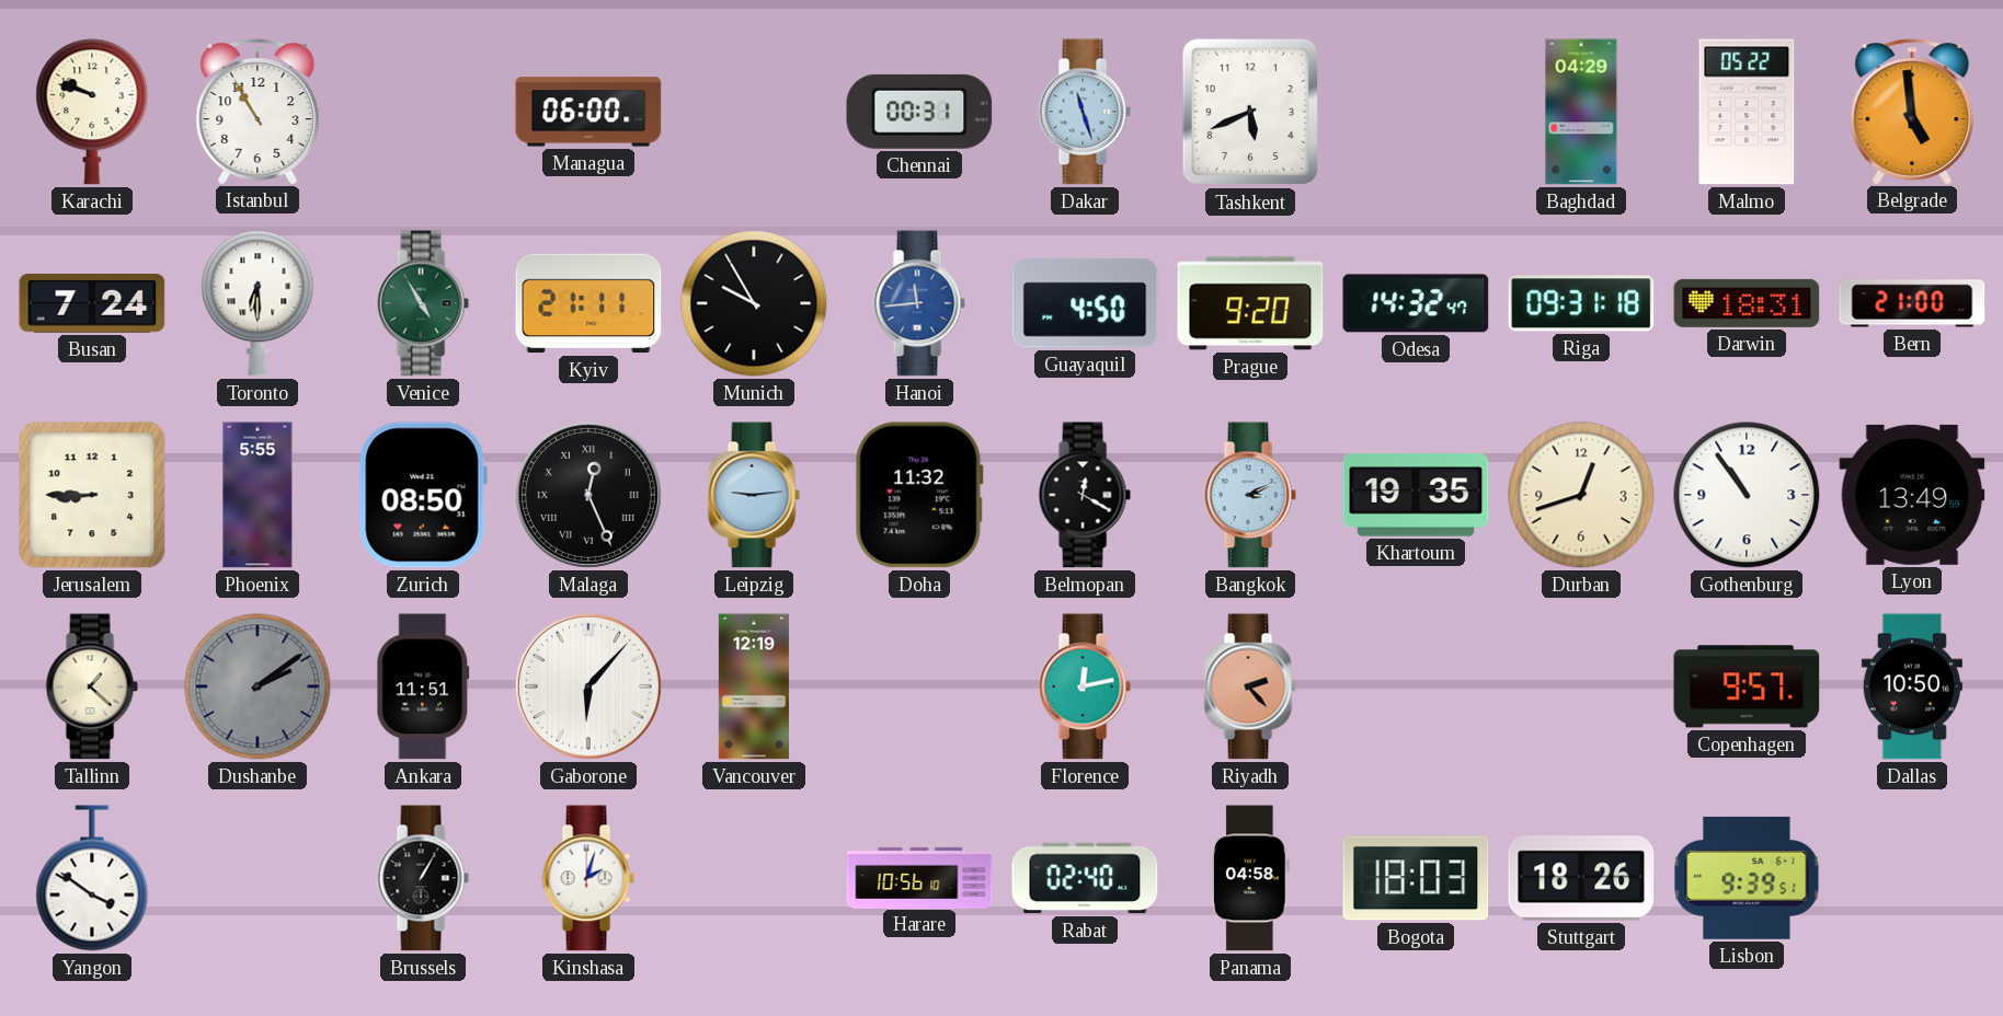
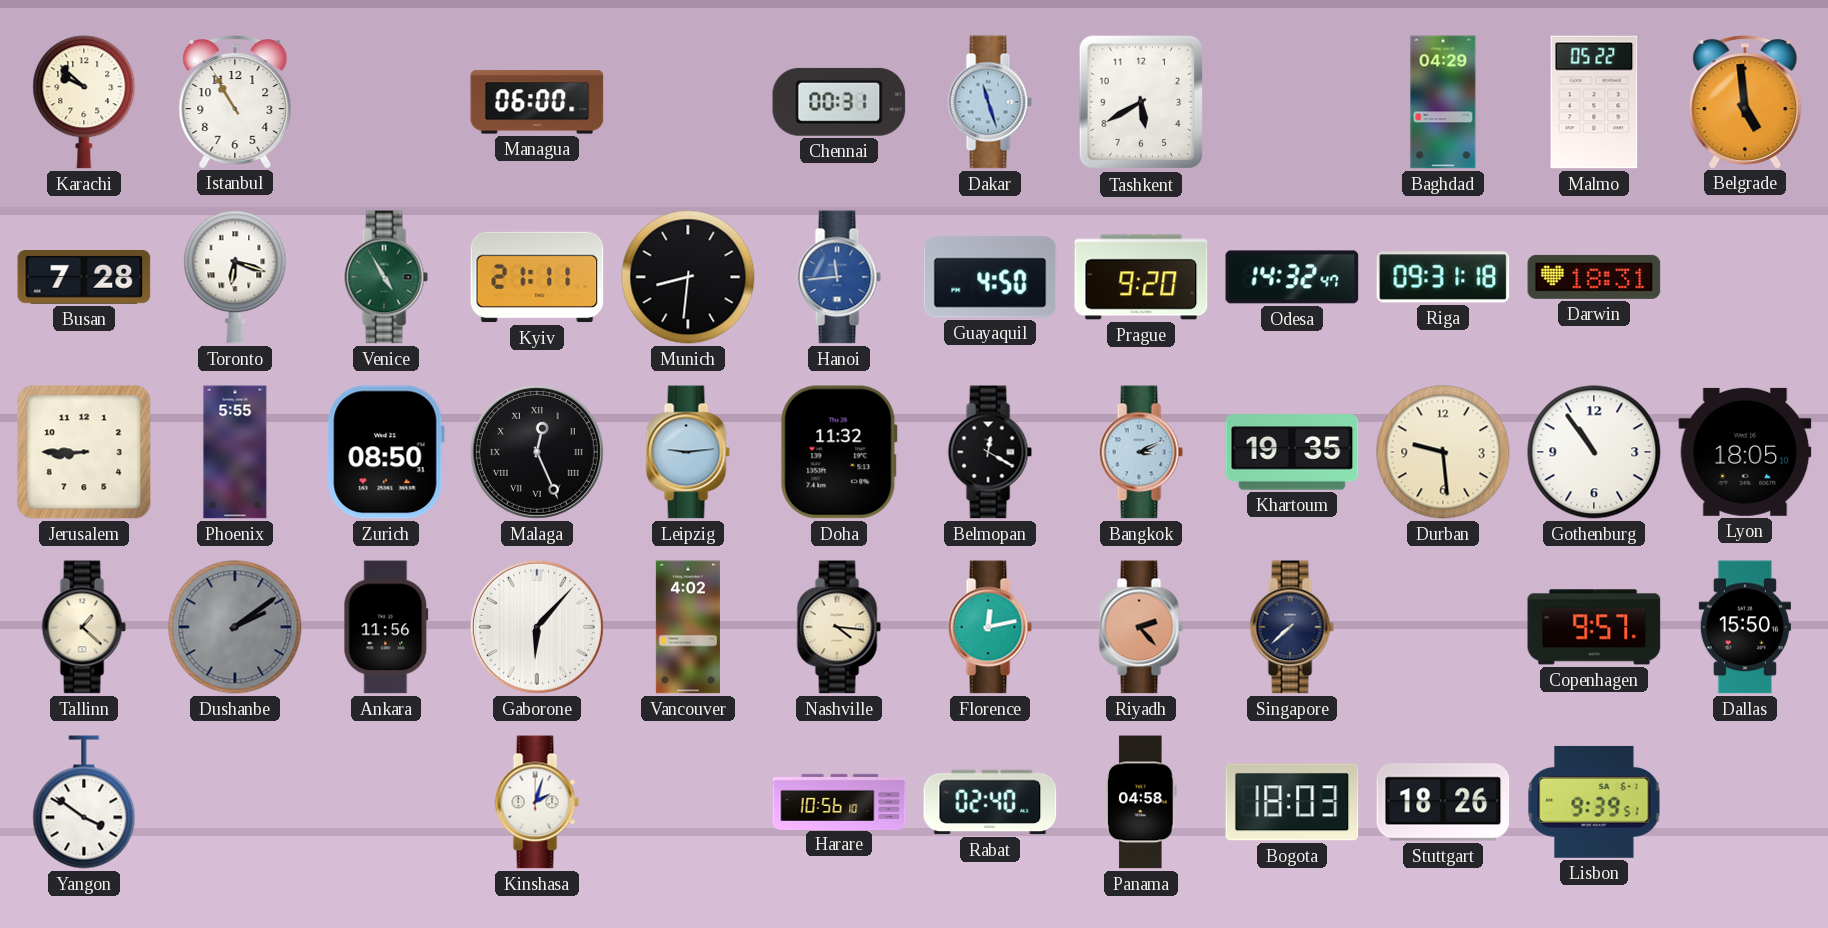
Karachi: 9:48 -> 9:52 (84, 102)
Tashkent: 5:41 -> 5:40 (1141, 102)
Busan: 7:24 -> 7:28 (84, 277)
Toronto: 6:30 -> 6:18 (235, 277)
Munich: 9:55 -> 8:31 (688, 277)
Bern: 21:00 -> none (1912, 303)
Durban: 12:42 -> 9:29 (1443, 452)
Lyon: 13:49 -> 18:05 (1745, 452)
Ankara: 11:51 -> 11:56 (386, 627)
Vancouver: 12:19 -> 4:02 (688, 627)
Nashville: none -> 4:16 (839, 627)
Singapore: none -> 7:38 (1292, 627)
Dallas: 10:50 -> 15:50 (1745, 627)
Brussels: 1:05 -> none (423, 878)
